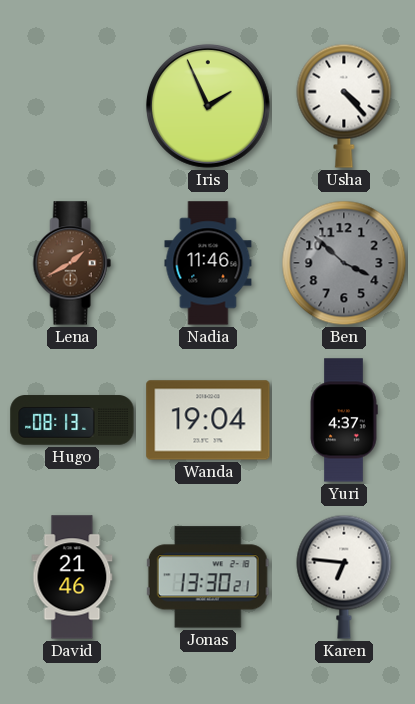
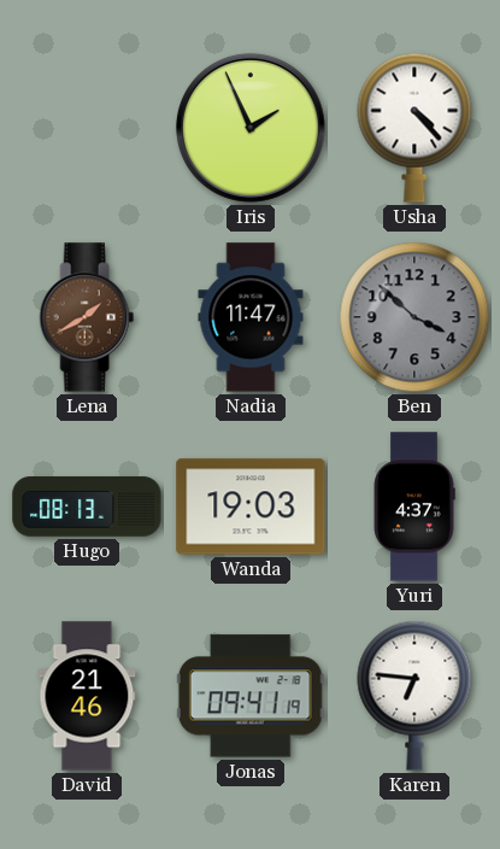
Nadia: 11:46 -> 11:47 (251, 317)
Wanda: 19:04 -> 19:03 (251, 507)
Jonas: 13:30 -> 09:41 (251, 696)
